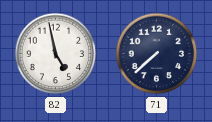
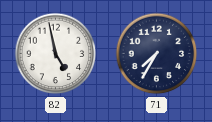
71: 7:38 -> 7:35 (157, 54)
